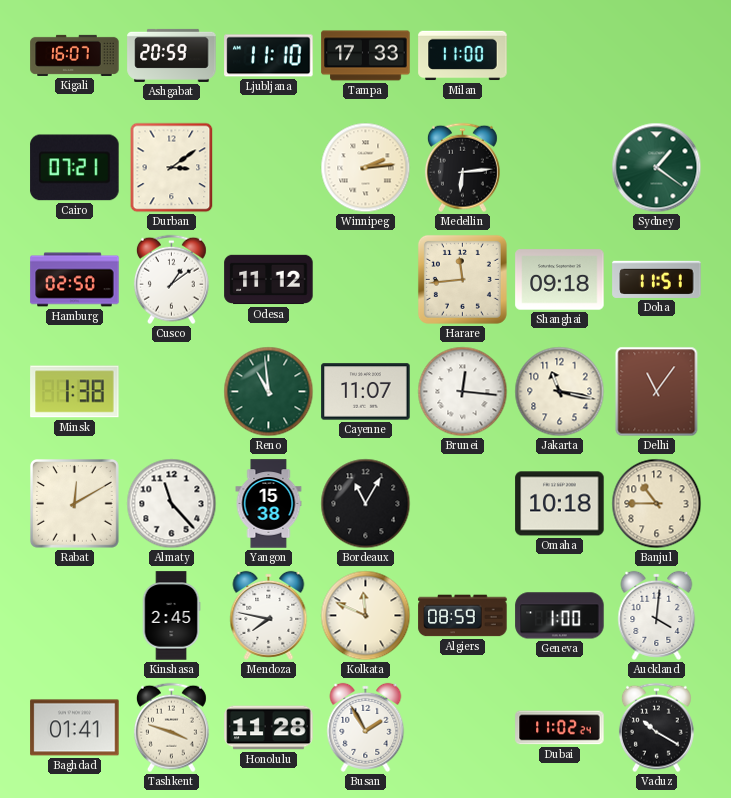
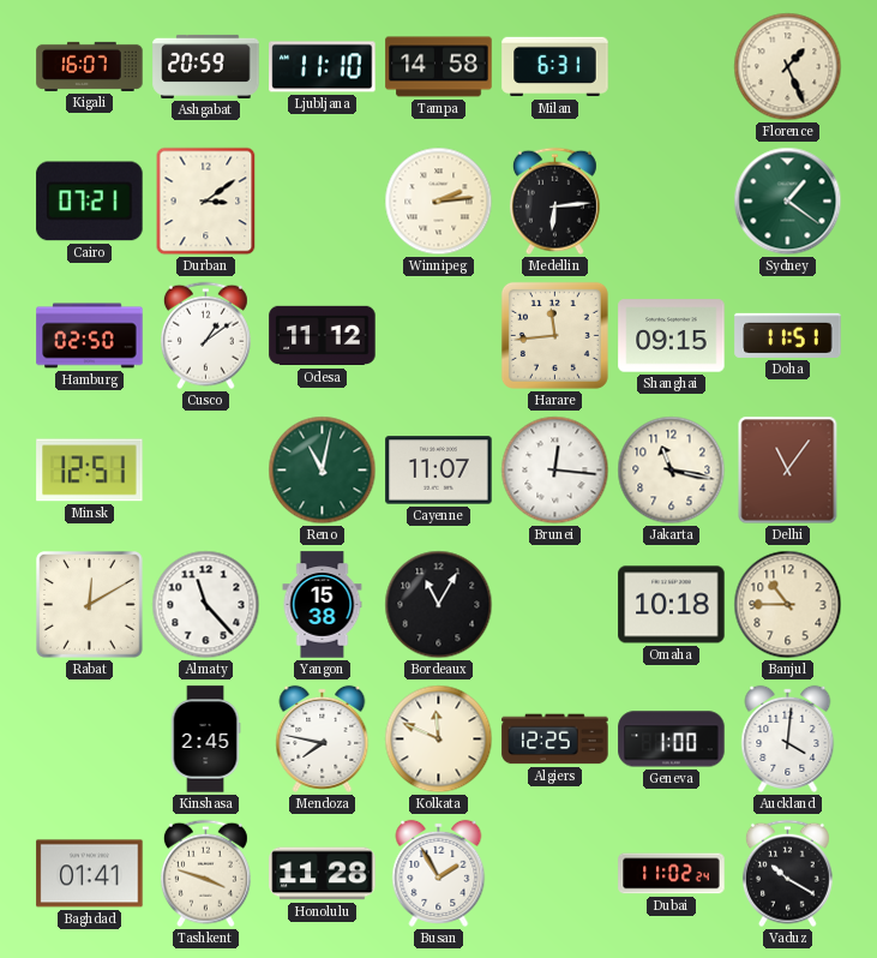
Tampa: 17:33 -> 14:58 (439, 67)
Milan: 11:00 -> 6:31 (555, 67)
Florence: none -> 1:26 (788, 67)
Shanghai: 09:18 -> 09:15 (672, 336)
Minsk: 1:38 -> 12:51 (90, 471)
Reno: 10:59 -> 11:02 (323, 471)
Algiers: 08:59 -> 12:25 (555, 740)
